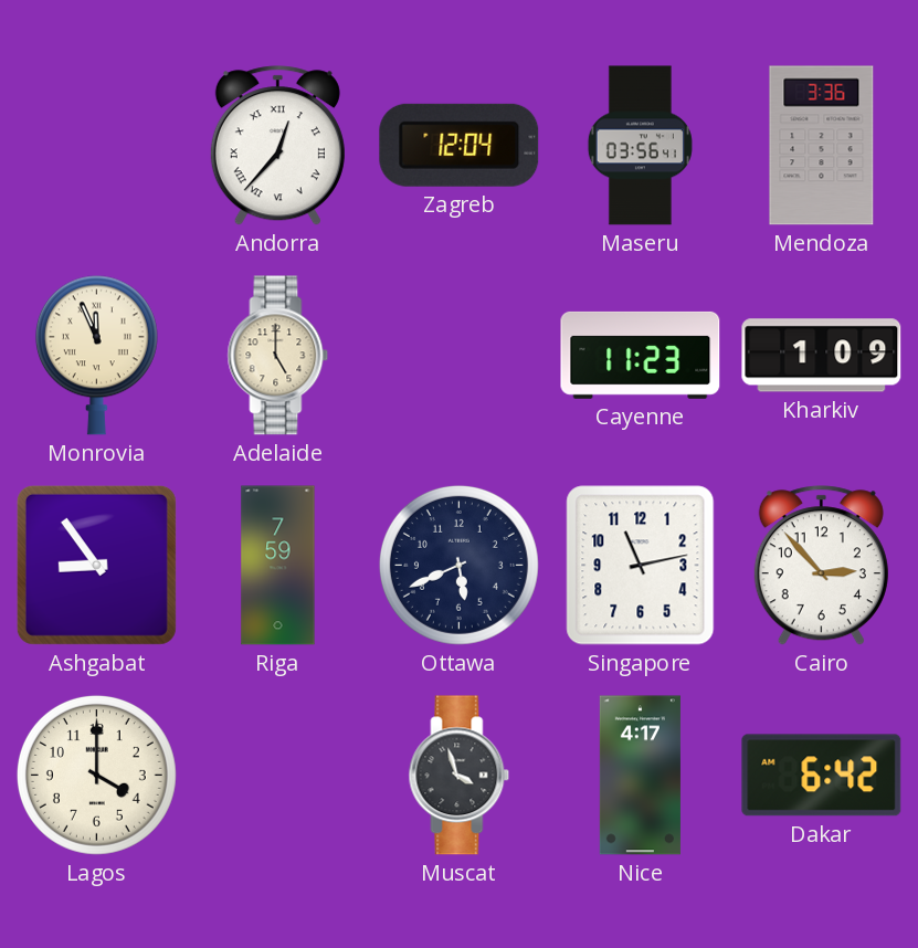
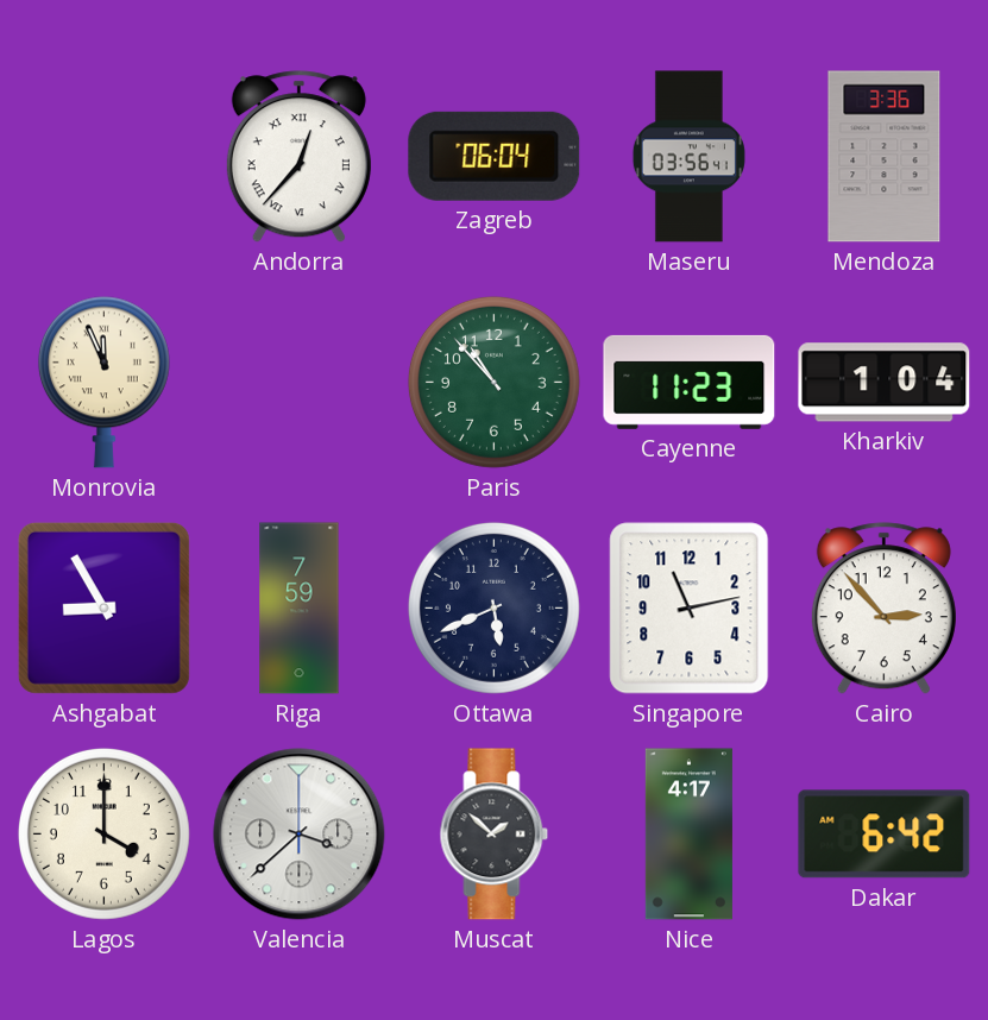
Zagreb: 12:04 -> 06:04 (495, 156)
Adelaide: 5:00 -> none (278, 356)
Paris: none -> 10:53 (493, 382)
Kharkiv: 1:09 -> 1:04 (885, 383)
Ashgabat: 8:54 -> 8:55 (103, 607)
Valencia: none -> 3:38 (300, 835)
Muscat: 3:57 -> 1:52 (495, 835)
